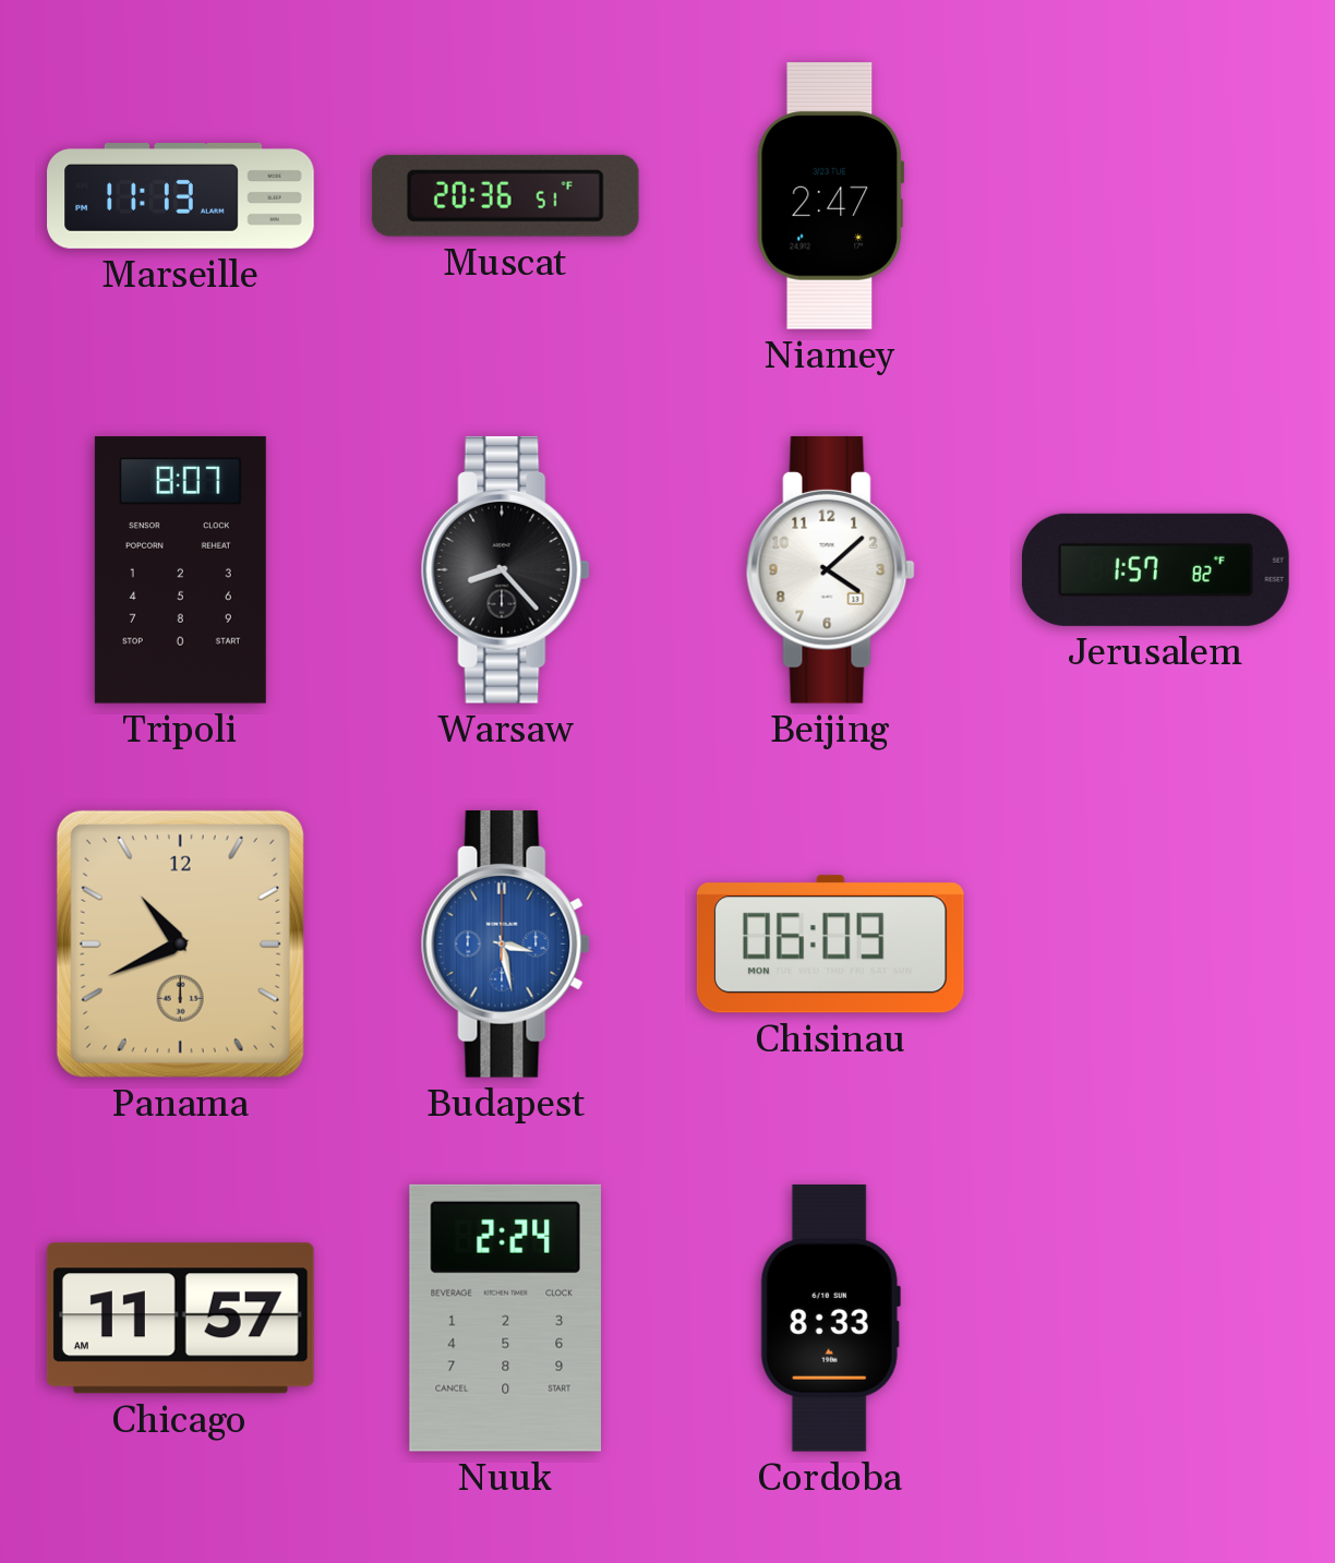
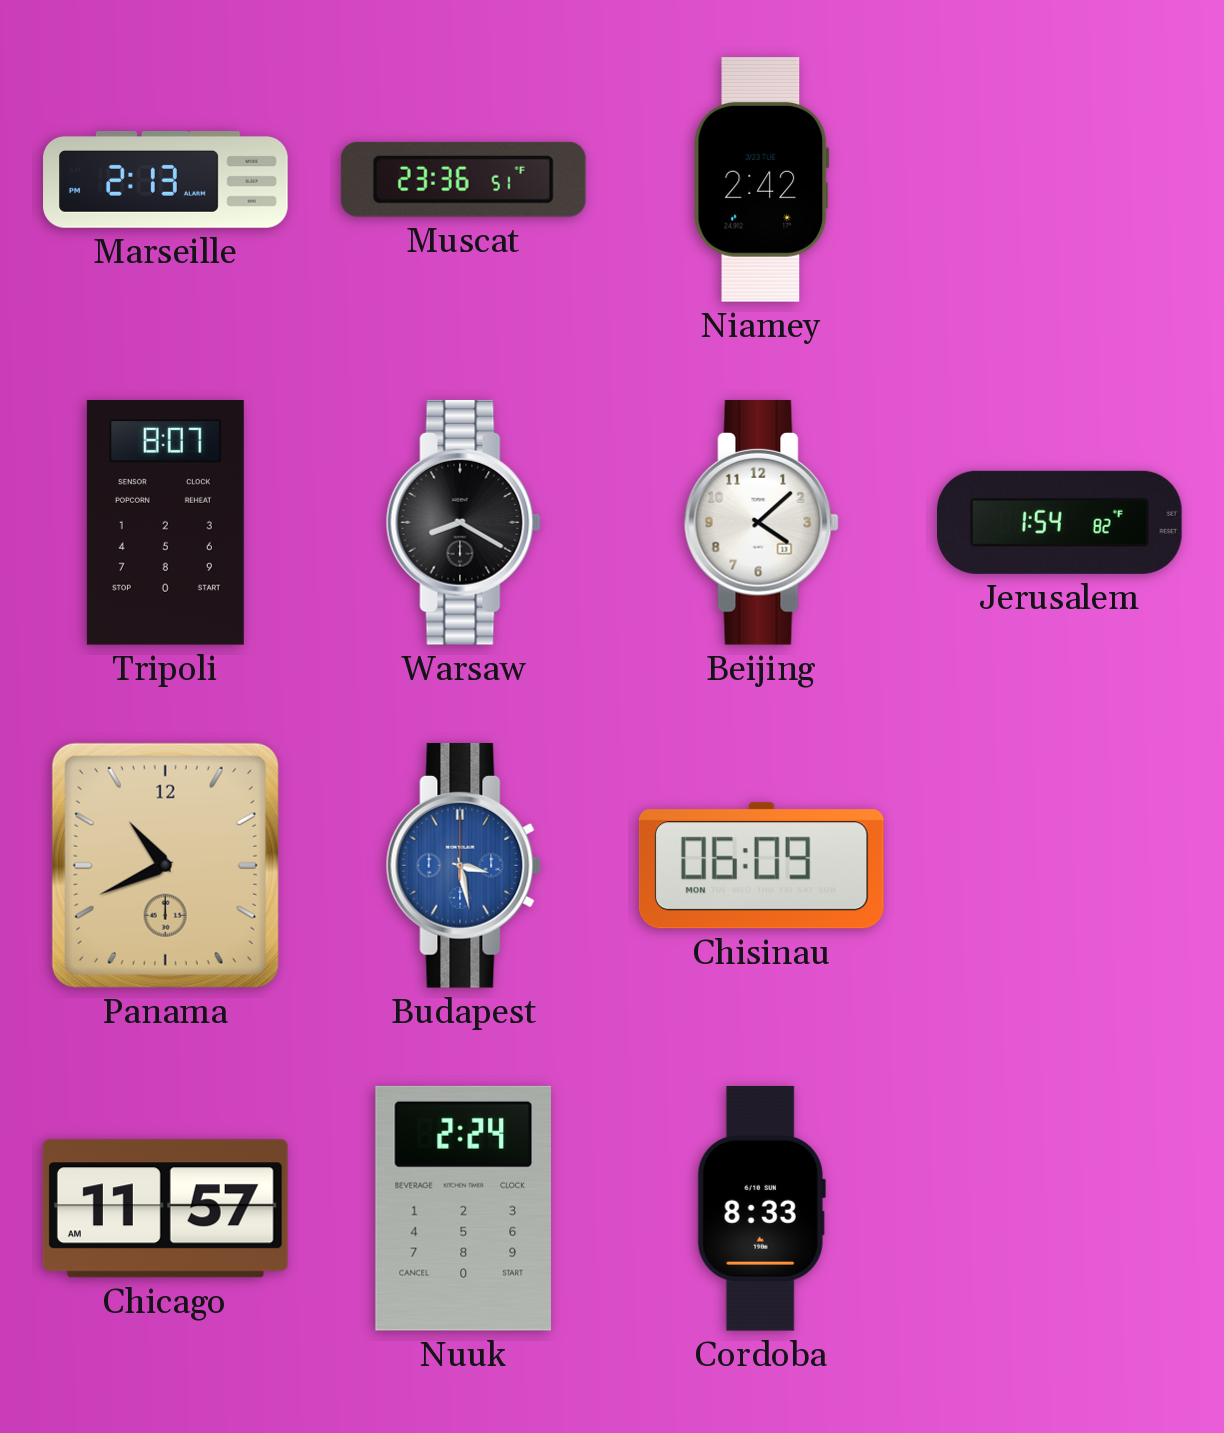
Marseille: 11:13 -> 2:13 (166, 180)
Muscat: 20:36 -> 23:36 (463, 179)
Niamey: 2:47 -> 2:42 (762, 180)
Warsaw: 8:23 -> 8:20 (463, 522)
Jerusalem: 1:57 -> 1:54 (1060, 522)
